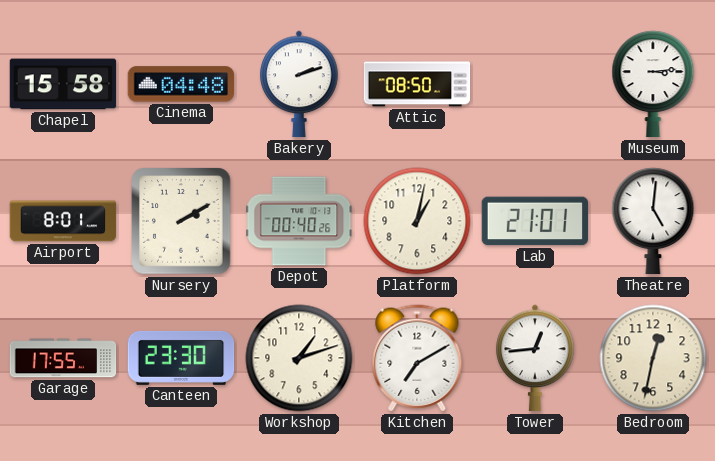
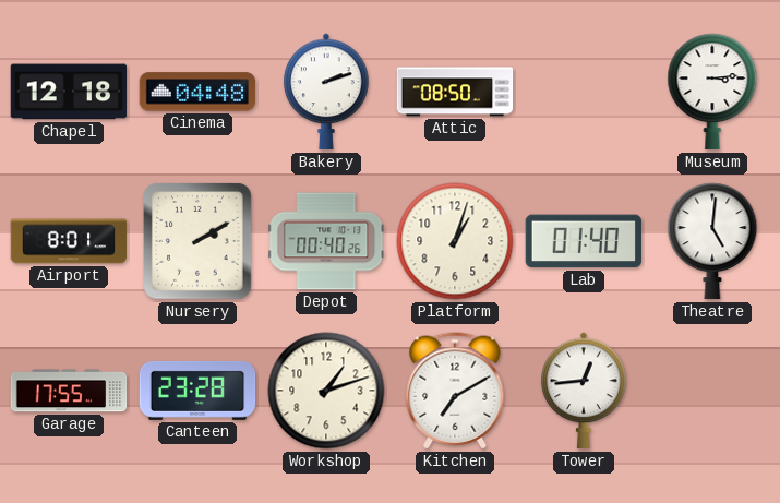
Chapel: 15:58 -> 12:18 (69, 92)
Platform: 1:02 -> 1:03 (455, 241)
Lab: 21:01 -> 01:40 (584, 241)
Canteen: 23:30 -> 23:28 (197, 391)
Bedroom: 12:32 -> none (653, 358)
